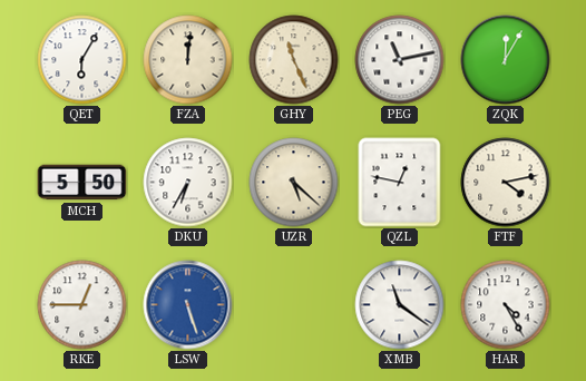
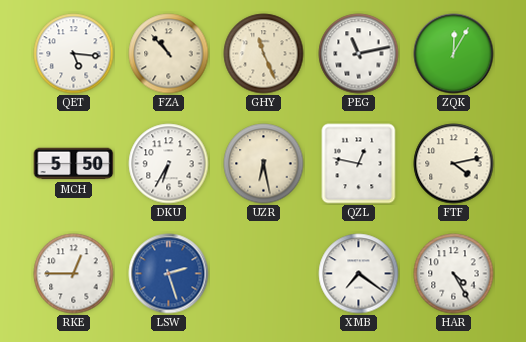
QET: 6:05 -> 5:16 (74, 54)
FZA: 12:01 -> 10:53 (169, 54)
UZR: 5:22 -> 6:28 (264, 164)
LSW: 5:27 -> 2:27 (169, 274)
XMB: 11:21 -> 7:21 (359, 274)
